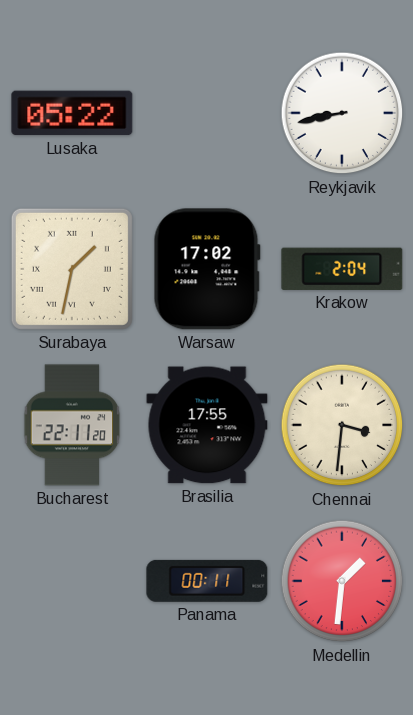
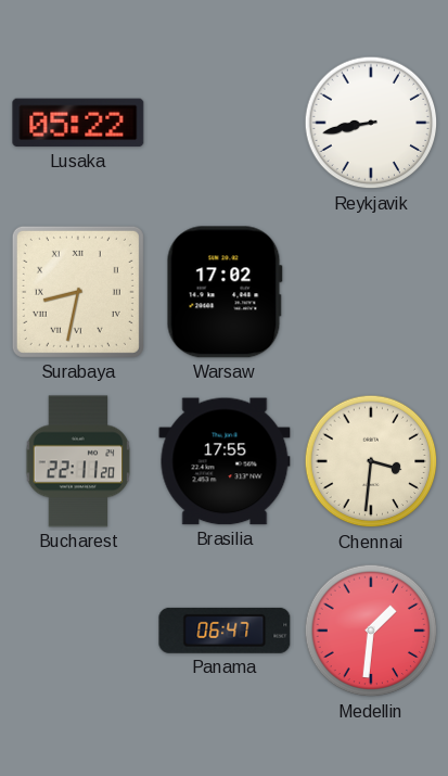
Surabaya: 1:32 -> 8:32 (78, 292)
Krakow: 2:04 -> none (342, 269)
Panama: 00:11 -> 06:47 (225, 631)
